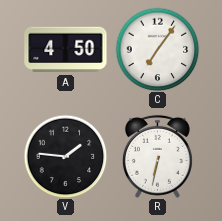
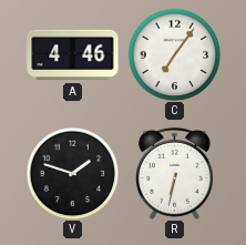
A: 4:50 -> 4:46 (73, 55)
V: 1:46 -> 1:48 (72, 173)
